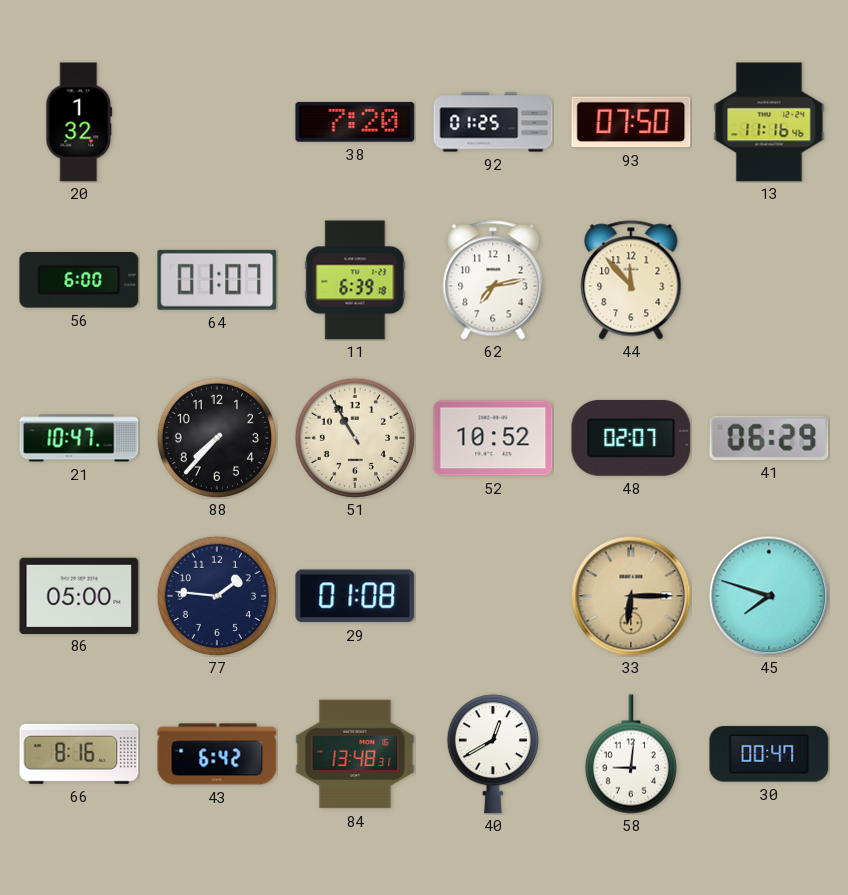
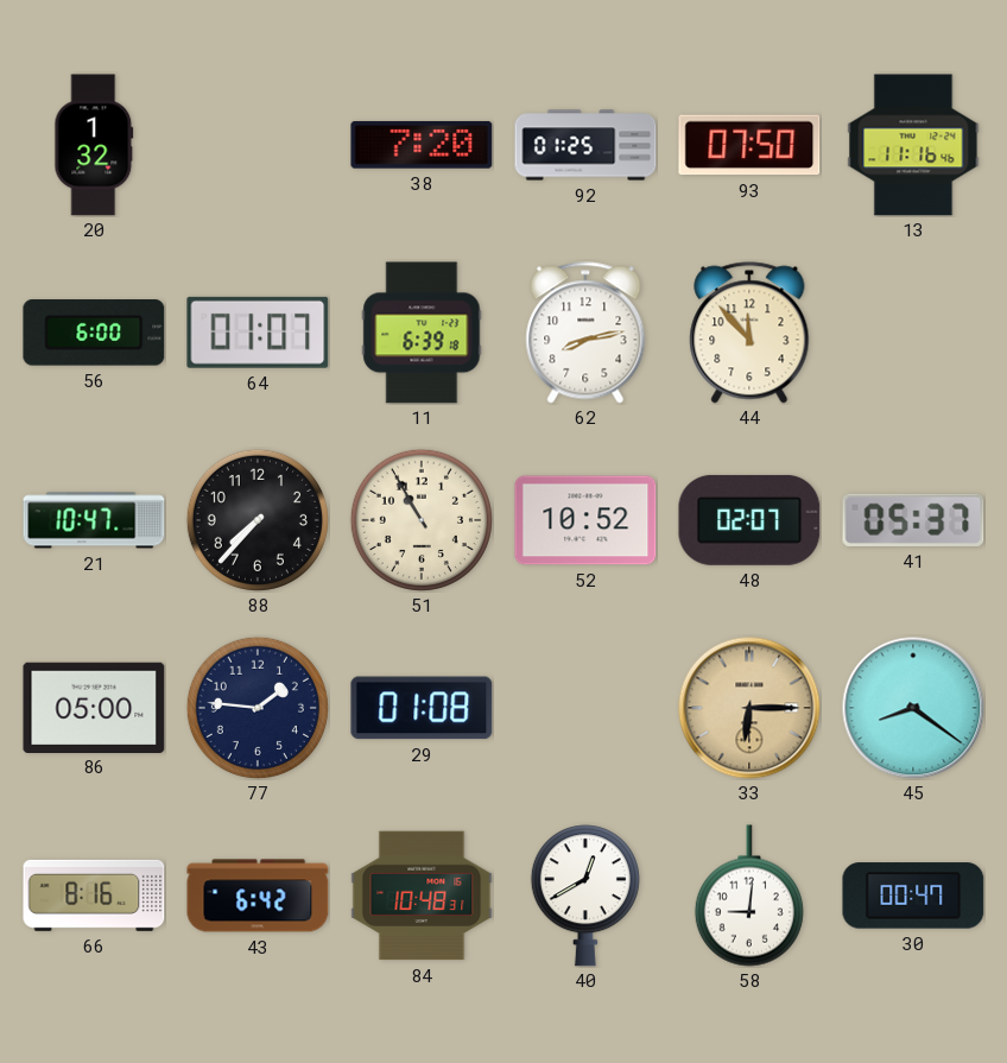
62: 7:13 -> 8:13 (585, 333)
41: 06:29 -> 05:37 (913, 520)
45: 7:48 -> 8:21 (913, 708)
84: 13:48 -> 10:48 (422, 896)
